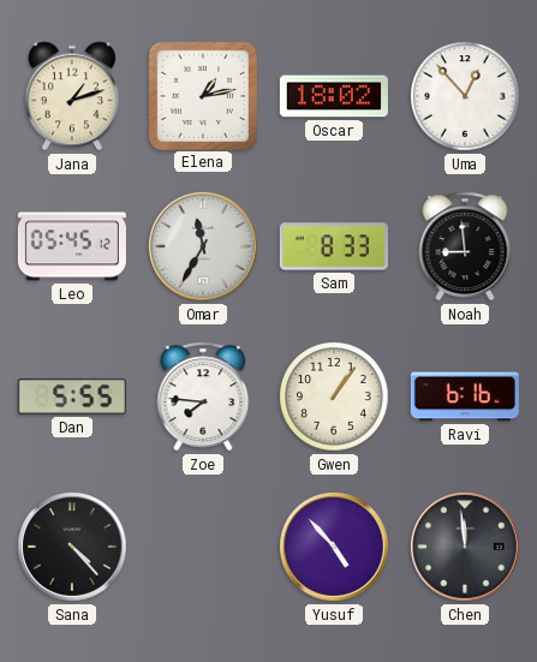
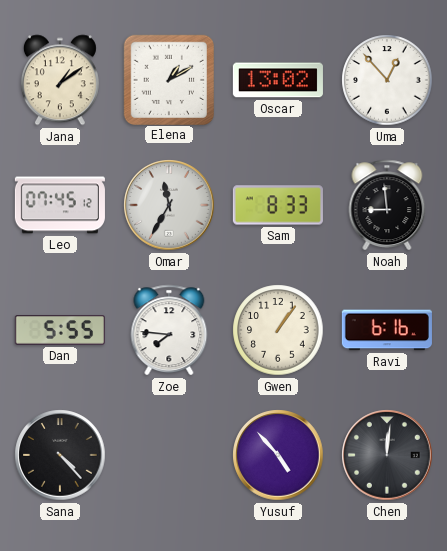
Jana: 1:12 -> 1:09 (60, 80)
Elena: 1:13 -> 1:10 (168, 79)
Oscar: 18:02 -> 13:02 (278, 80)
Leo: 05:45 -> 07:45 (60, 205)
Chen: 11:59 -> 12:01 (387, 455)
